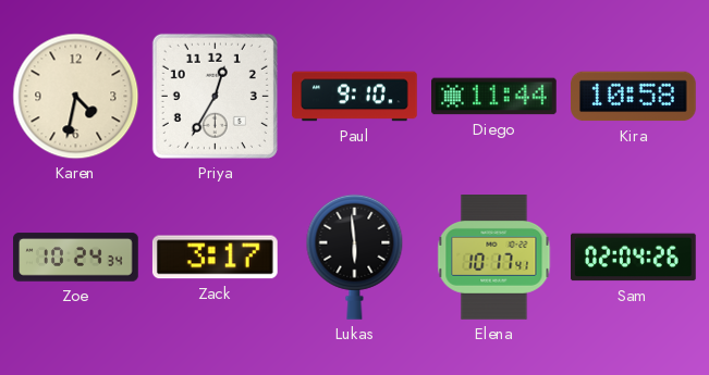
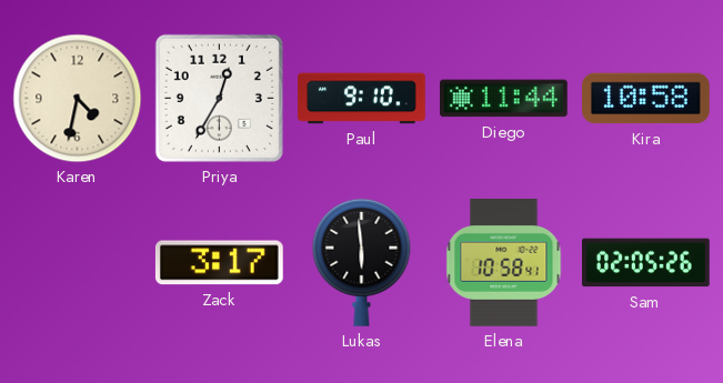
Zoe: 10:24 -> none (76, 258)
Elena: 10:17 -> 10:58 (504, 263)
Sam: 02:04 -> 02:05 (646, 263)
